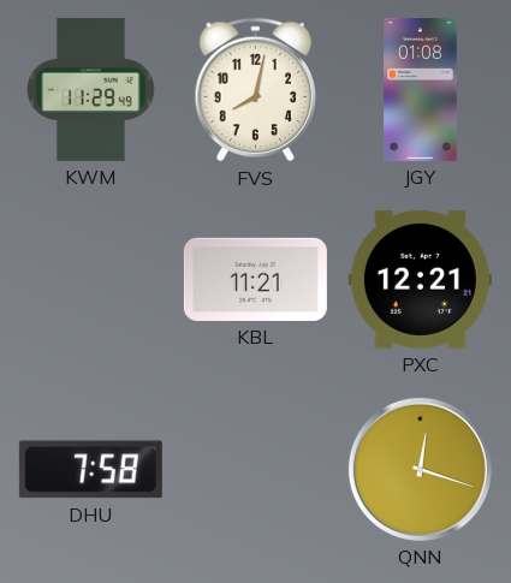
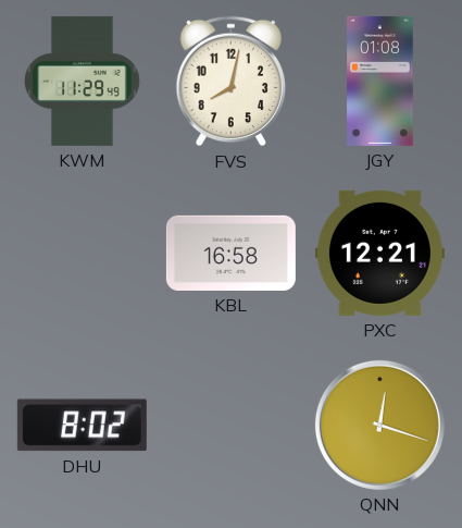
KBL: 11:21 -> 16:58 (230, 253)
DHU: 7:58 -> 8:02 (82, 426)
